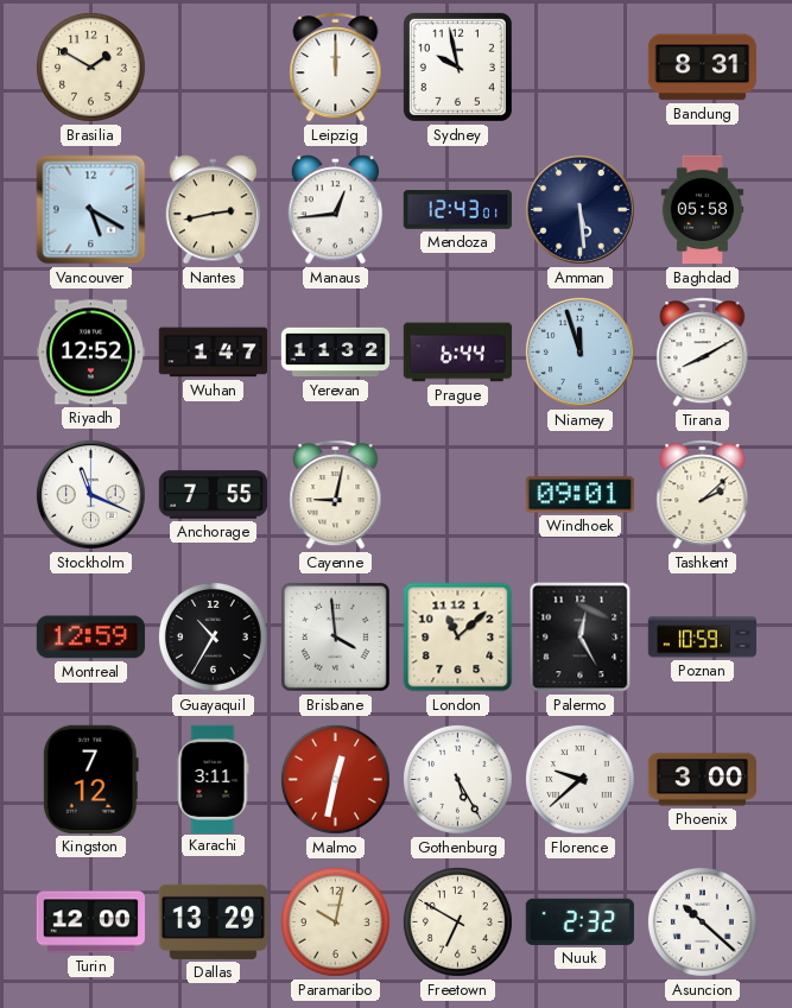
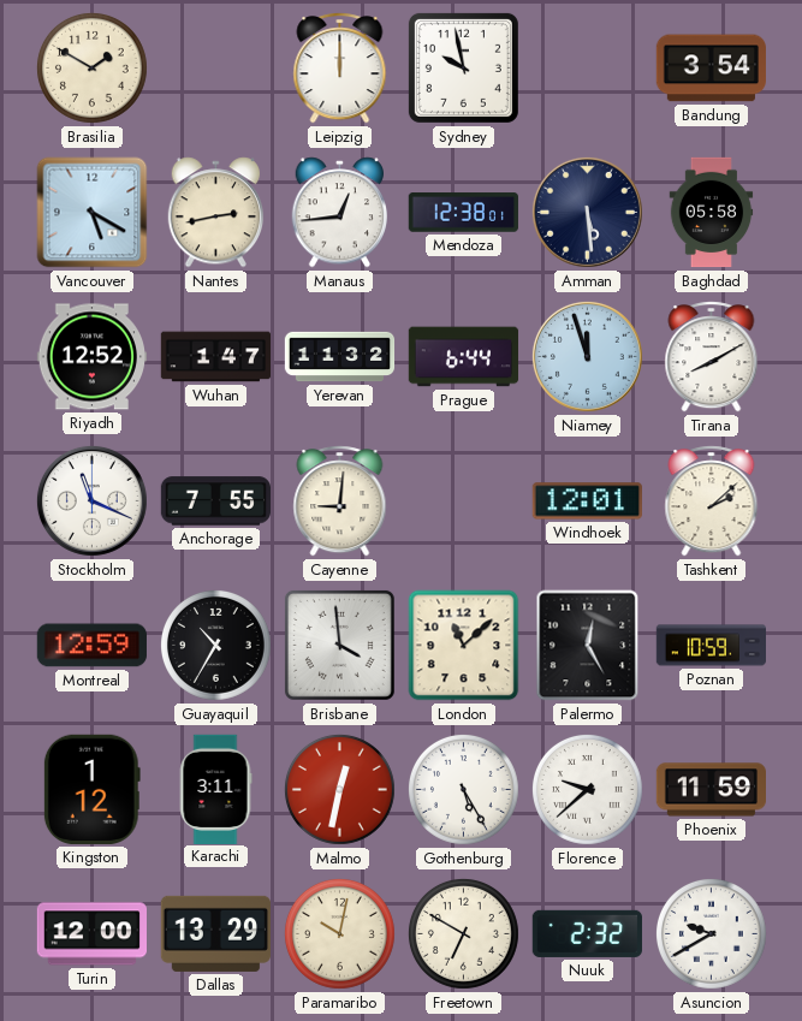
Bandung: 8:31 -> 3:54 (711, 69)
Mendoza: 12:43 -> 12:38 (463, 213)
Cayenne: 9:02 -> 9:01 (340, 501)
Windhoek: 09:01 -> 12:01 (587, 501)
Kingston: 7:12 -> 1:12 (91, 789)
Phoenix: 3:00 -> 11:59 (711, 790)
Asuncion: 10:22 -> 9:40 (711, 933)
